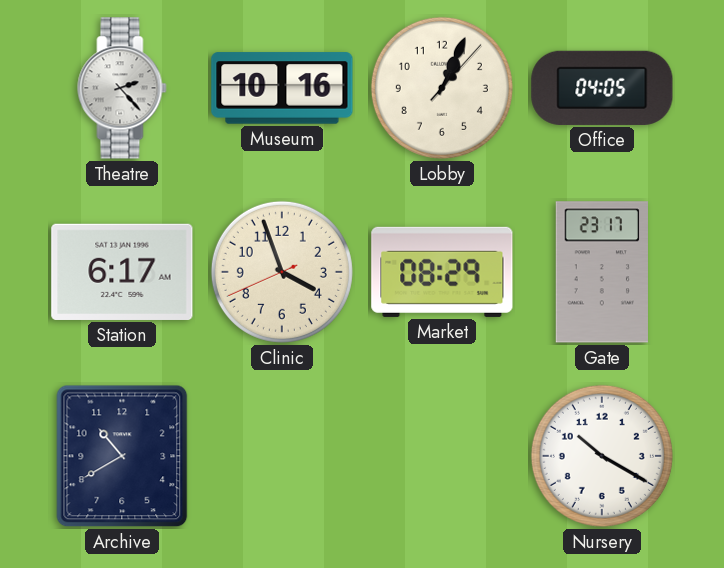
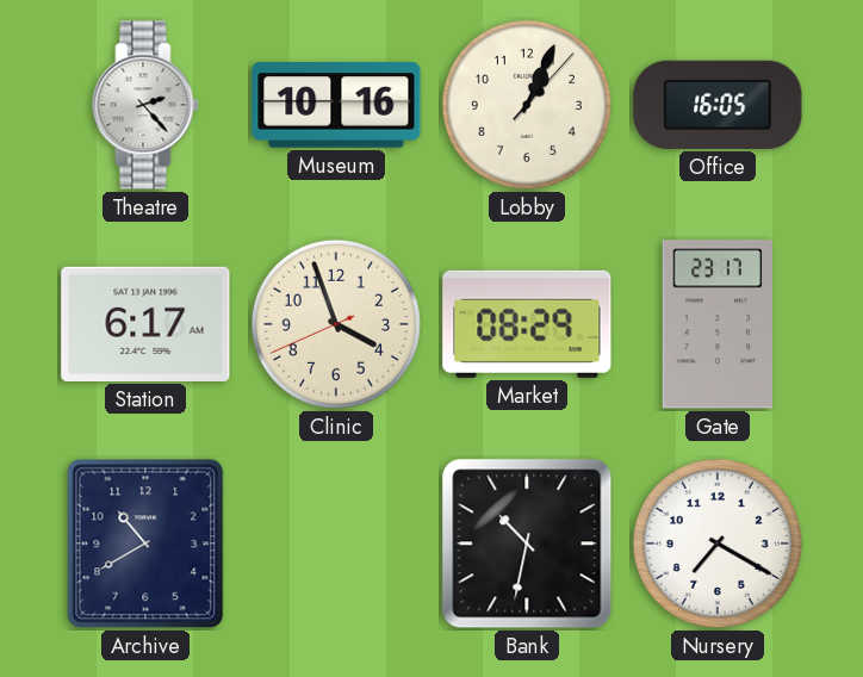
Office: 04:05 -> 16:05 (718, 105)
Bank: none -> 10:32 (527, 544)
Nursery: 10:20 -> 7:20 (718, 544)
